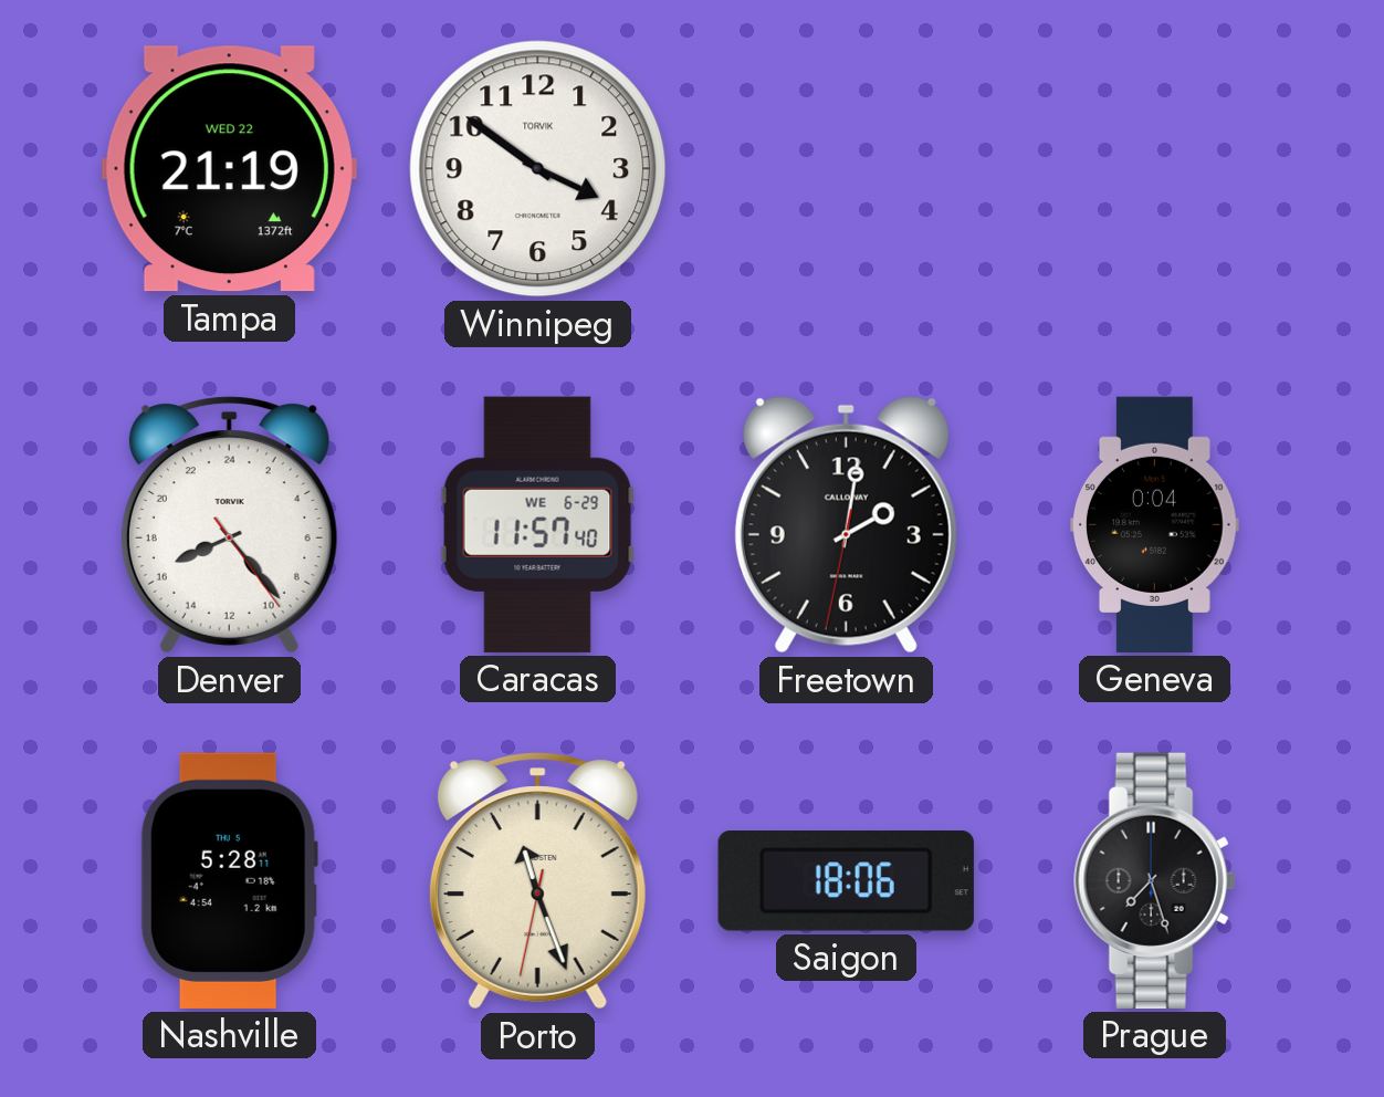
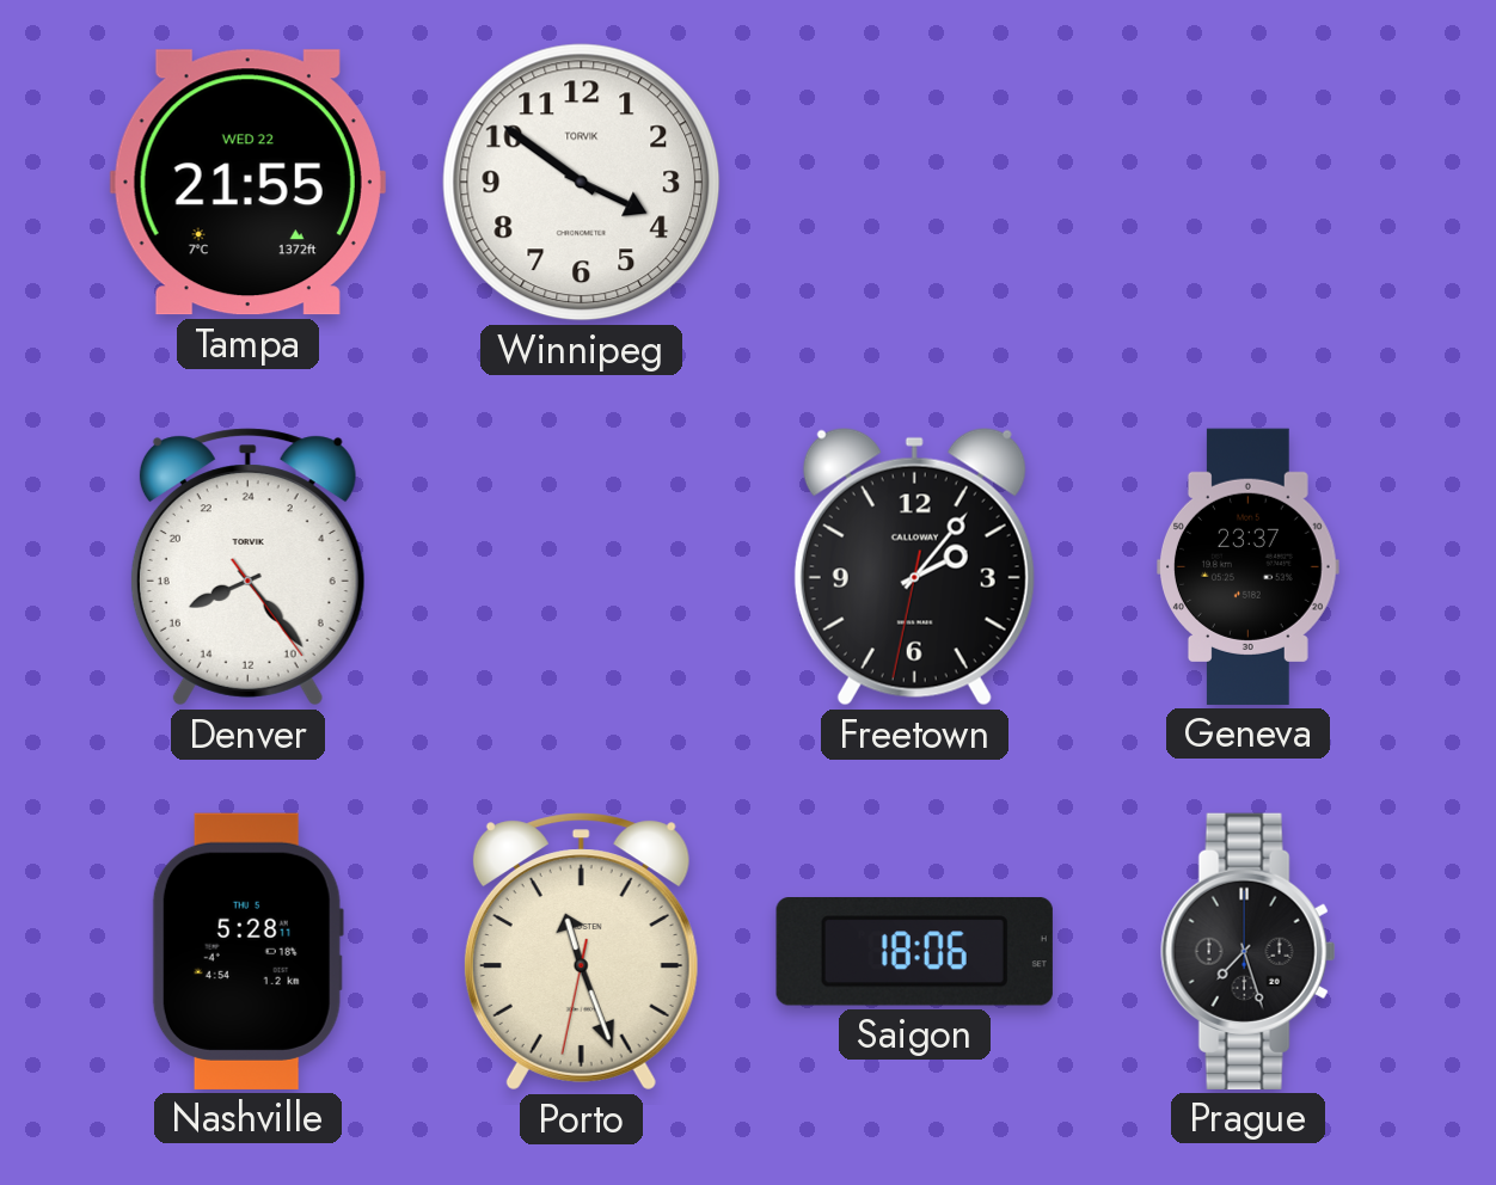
Tampa: 21:19 -> 21:55 (247, 183)
Caracas: 11:57 -> none (537, 524)
Freetown: 2:01 -> 2:06 (914, 566)
Geneva: 0:04 -> 23:37 (1249, 566)
